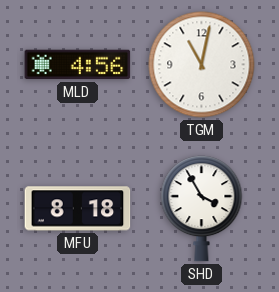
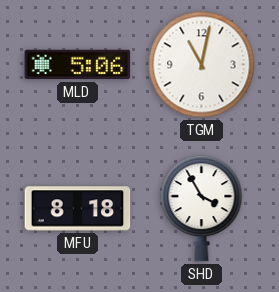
MLD: 4:56 -> 5:06 (78, 65)
